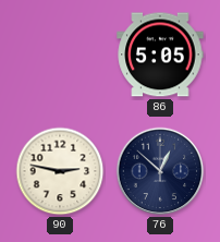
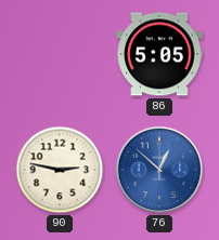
76 dial: navy -> blue (159, 170)
